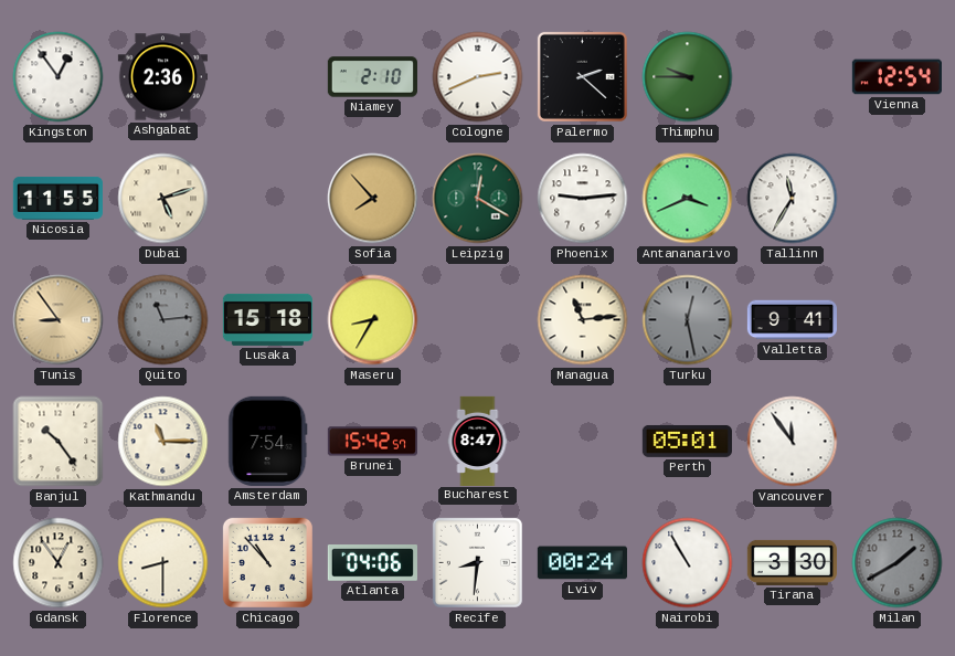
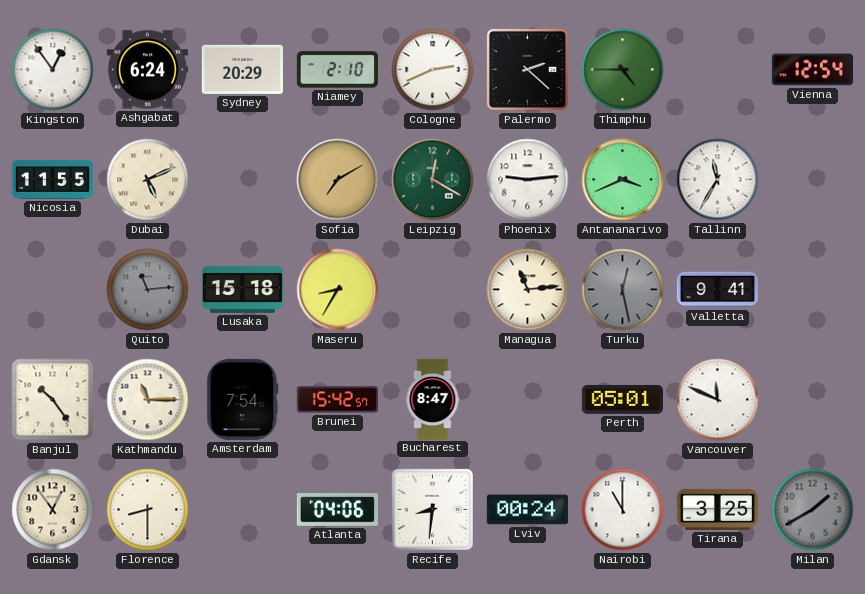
Ashgabat: 2:36 -> 6:24 (147, 70)
Sydney: none -> 20:29 (242, 69)
Thimphu: 9:45 -> 4:45 (623, 70)
Dubai: 5:12 -> 5:11 (148, 180)
Sofia: 7:53 -> 7:10 (338, 180)
Tunis: 8:54 -> none (59, 320)
Vancouver: 11:54 -> 11:49 (718, 400)
Chicago: 10:53 -> none (267, 562)
Nairobi: 10:55 -> 11:00 (623, 510)
Tirana: 3:30 -> 3:25 (717, 509)
